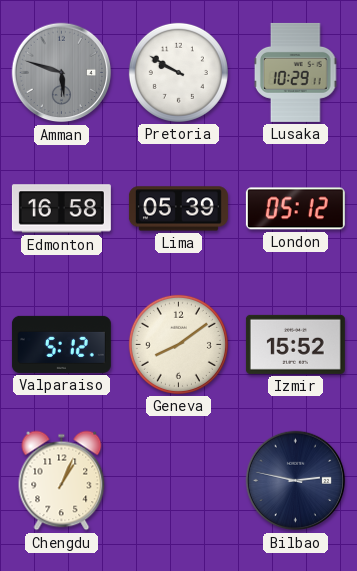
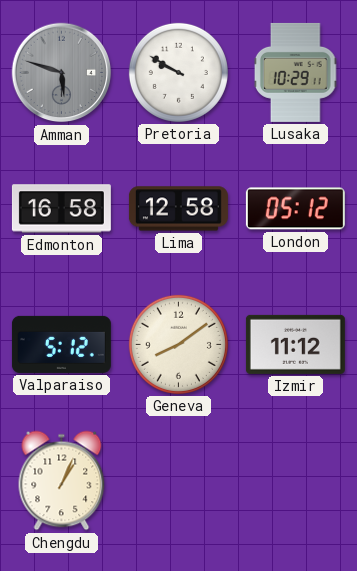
Lima: 05:39 -> 12:58 (178, 209)
Izmir: 15:52 -> 11:12 (295, 344)
Bilbao: 2:47 -> none (296, 481)
